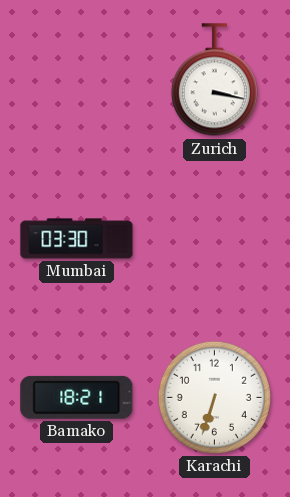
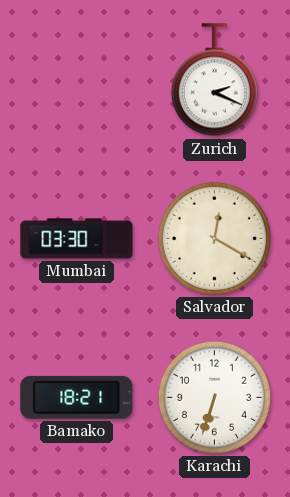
Zurich: 3:17 -> 2:19 (214, 80)
Salvador: none -> 12:20 (214, 238)
